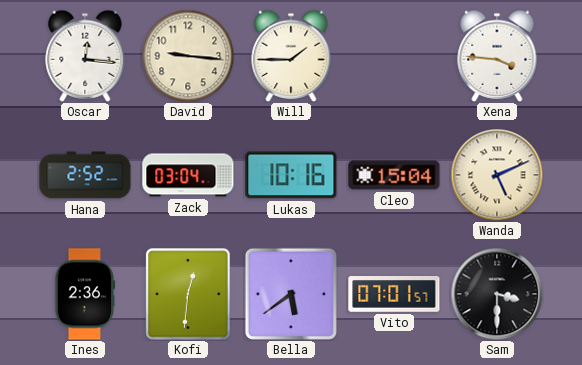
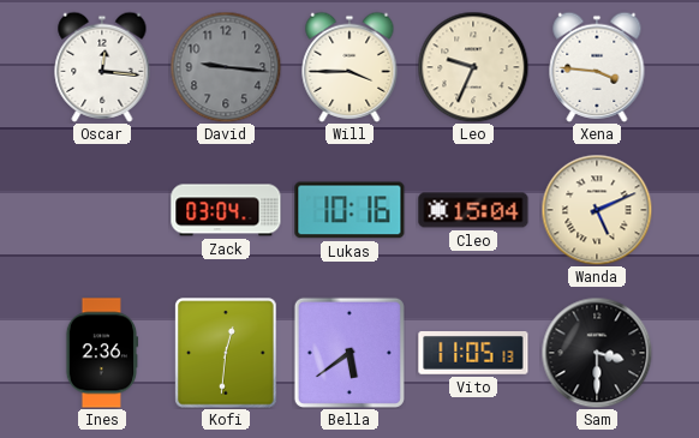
David dial: cream -> grey (226, 67)
Will: 1:45 -> 3:45 (349, 67)
Leo: none -> 9:34 (473, 67)
Hana: 2:52 -> none (85, 175)
Vito: 07:01 -> 11:05 (473, 354)
